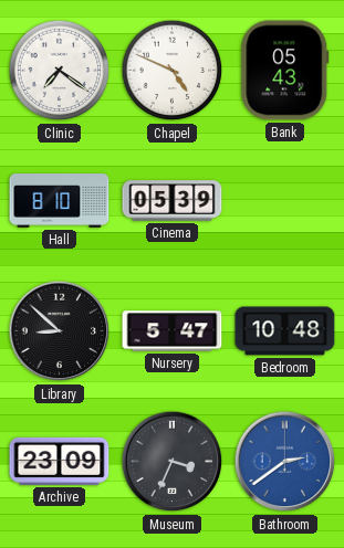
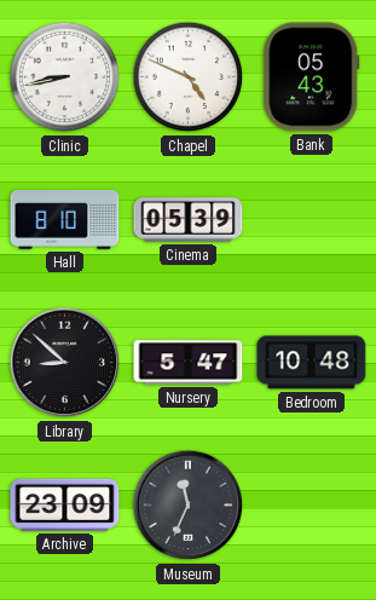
Clinic: 7:21 -> 8:43 (65, 77)
Museum: 3:34 -> 11:34 (189, 506)
Bathroom: 2:39 -> none (285, 462)
